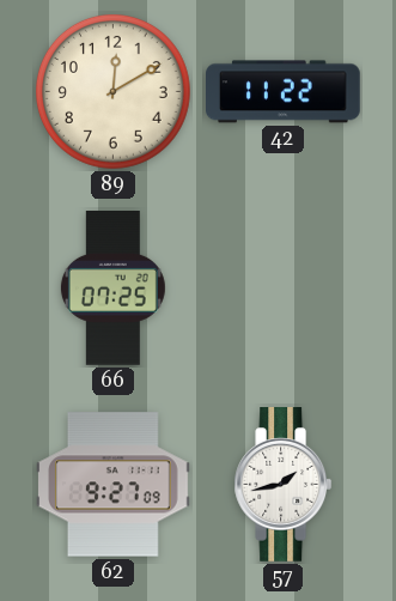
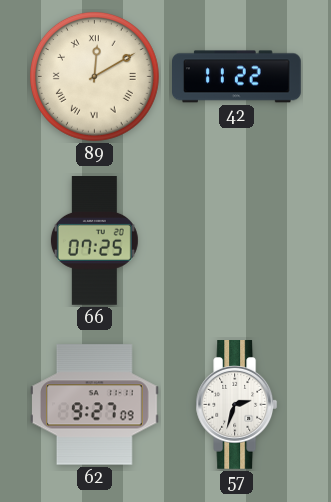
89 numerals: Arabic -> Roman (94, 76)
57: 1:43 -> 2:33 (237, 405)
